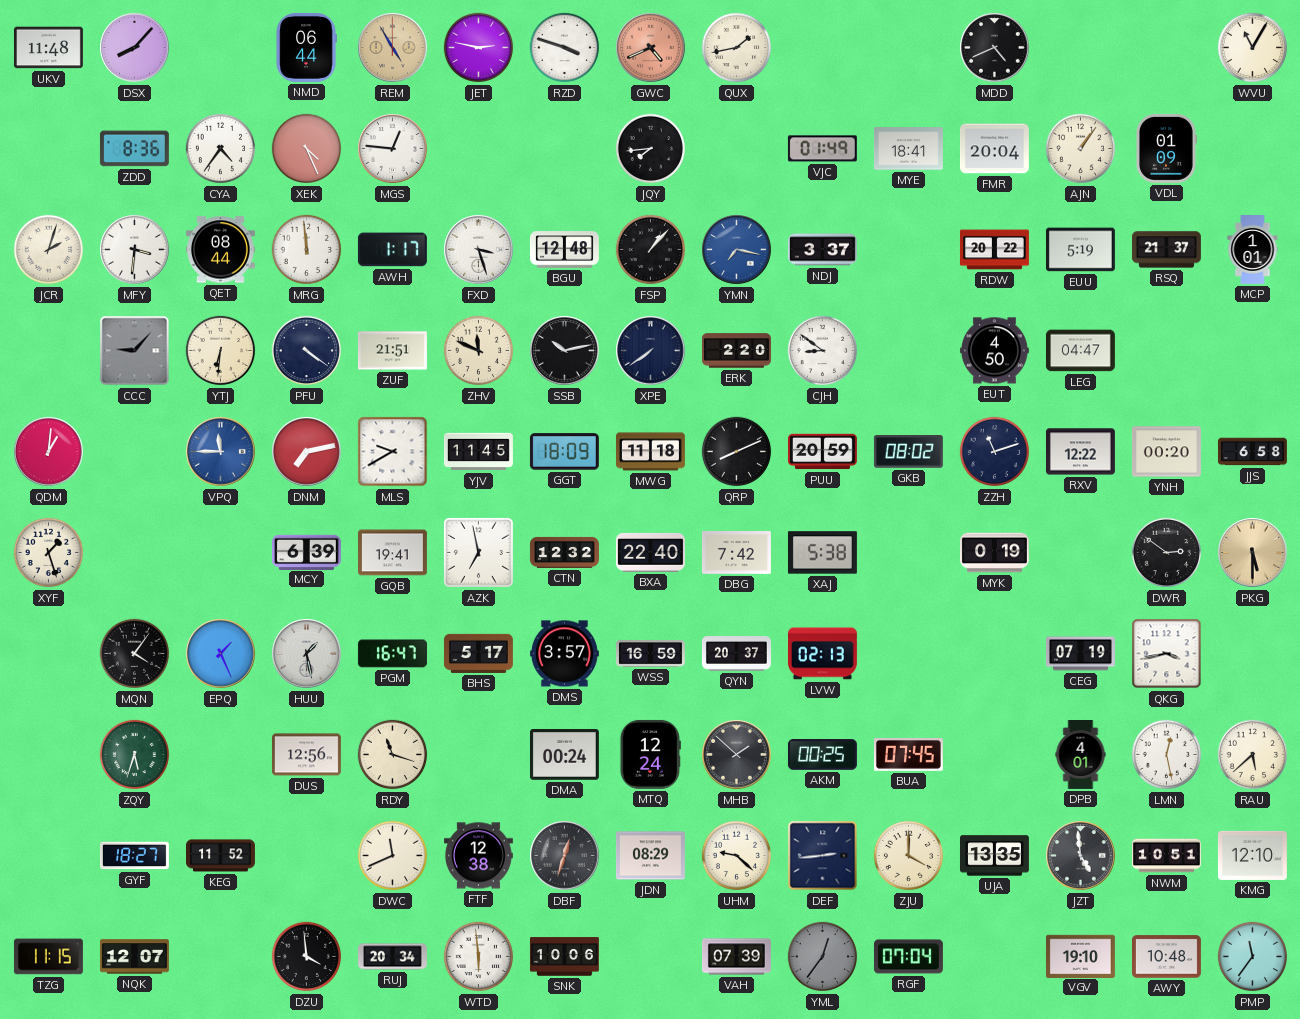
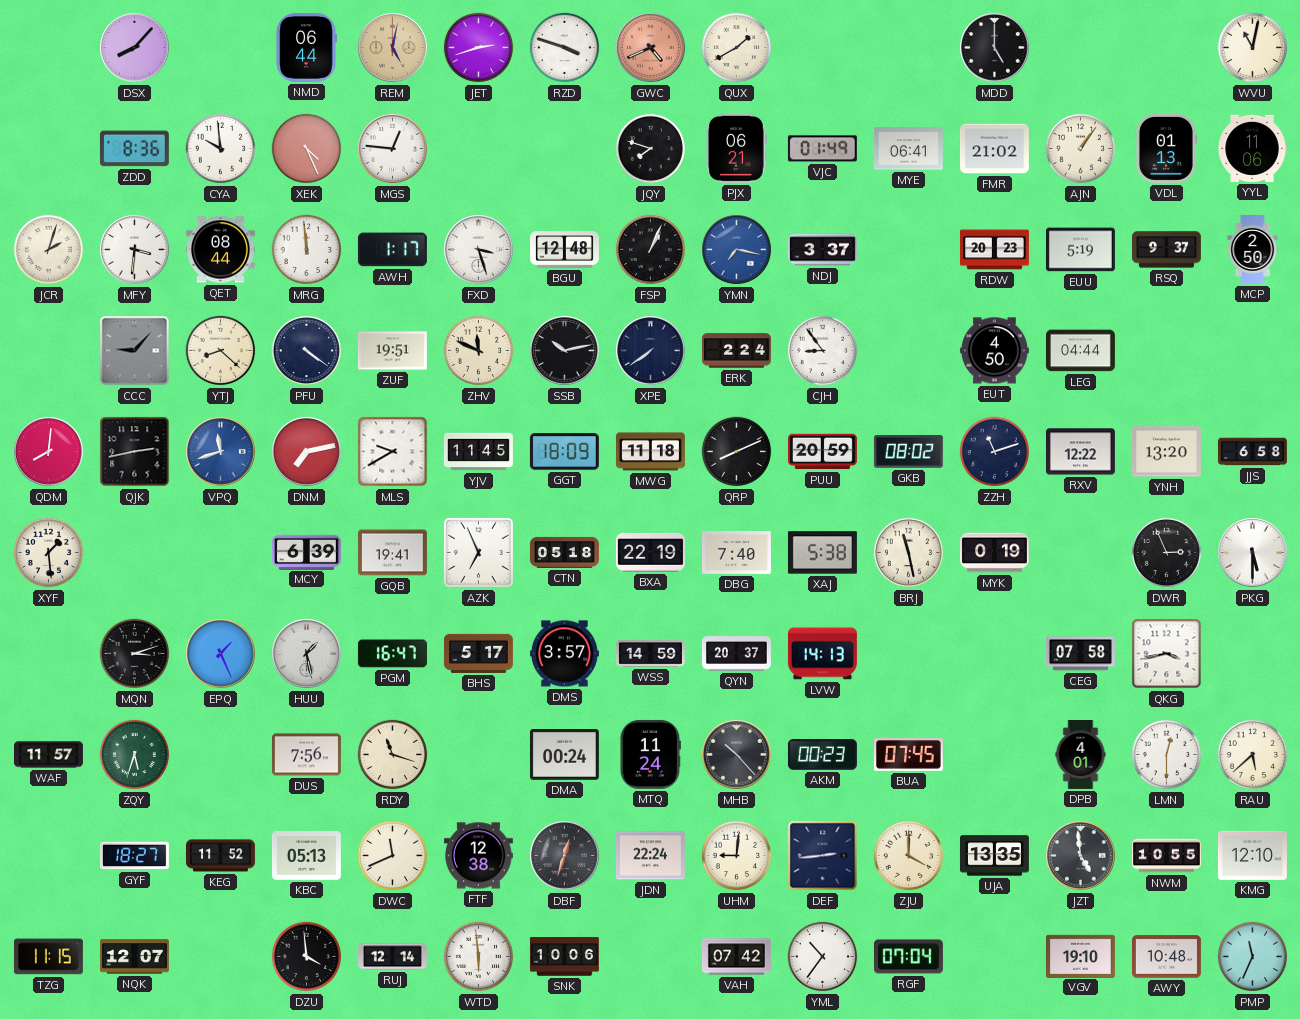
UKV: 11:48 -> none (48, 48)
REM: 4:55 -> 5:02 (393, 48)
JET: 2:47 -> 2:42 (479, 48)
QUX: 1:43 -> 1:40 (737, 48)
MDD: 4:41 -> 5:00 (995, 48)
WVU: 11:05 -> 11:02 (1253, 48)
CYA: 4:36 -> 9:59 (221, 149)
JQY: 7:44 -> 7:48 (651, 149)
PJX: none -> 06:21 (736, 148)
MYE: 18:41 -> 06:41 (908, 149)
FMR: 20:04 -> 21:02 (994, 149)
VDL: 01:09 -> 01:13 (1167, 148)
YYL: none -> 11:06 (1252, 148)
FSP: 1:07 -> 1:04 (651, 250)
RDW: 20:22 -> 20:23 (994, 250)
RSQ: 21:37 -> 9:37 (1166, 250)
MCP: 1:01 -> 2:50 (1253, 250)
YTJ: 6:31 -> 8:22 (221, 351)
ZUF: 21:51 -> 19:51 (392, 351)
ERK: 2:20 -> 2:24 (736, 351)
CJH: 8:51 -> 8:54 (823, 351)
LEG: 04:47 -> 04:44 (1080, 351)
QDM: 1:01 -> 8:01 (49, 452)
QJK: none -> 2:43 (135, 452)
VPQ: 11:45 -> 11:42 (221, 452)
YNH: 00:20 -> 13:20 (1166, 452)
XYF: 1:27 -> 1:29 (49, 553)
AZK: 6:58 -> 6:56 (478, 552)
CTN: 12:32 -> 05:18 (564, 552)
BXA: 22:40 -> 22:19 (650, 552)
DBG: 7:42 -> 7:40 (736, 553)
BRJ: none -> 11:28 (909, 553)
DWR: 2:51 -> 2:56 (1167, 553)
PKG dial: champagne -> white (1253, 553)
MQN: 4:06 -> 3:12 (135, 654)
WSS: 16:59 -> 14:59 (650, 654)
LVW: 02:13 -> 14:13 (822, 654)
CEG: 07:19 -> 07:58 (1080, 654)
WAF: none -> 11:57 (49, 755)
DUS: 12:56 -> 7:56 (306, 755)
MTQ: 12:24 -> 11:24 (650, 754)
MHB: 1:52 -> 10:23 (737, 755)
AKM: 00:25 -> 00:23 (822, 755)
LMN: 12:28 -> 12:30 (1167, 755)
KBC: none -> 05:13 (306, 856)
JDN: 08:29 -> 22:24 (650, 856)
UHM: 9:22 -> 9:01 (737, 856)
NWM: 10:51 -> 10:55 (1167, 856)
RUJ: 20:34 -> 12:14 (393, 957)
VAH: 07:39 -> 07:42 (736, 957)
YML: 12:36 -> 10:36 (823, 957)
YML dial: grey -> white (823, 957)
PMP: 11:36 -> 11:34 (1253, 957)
